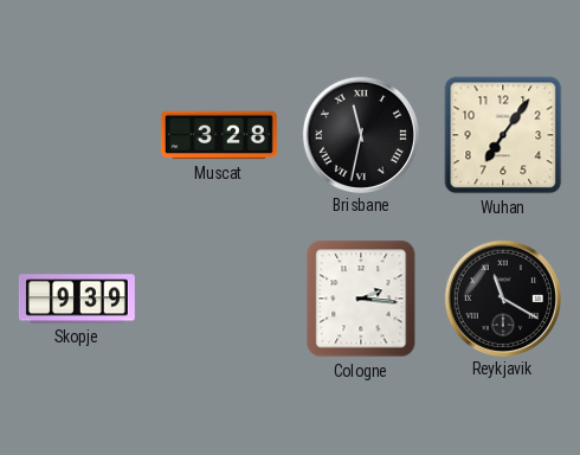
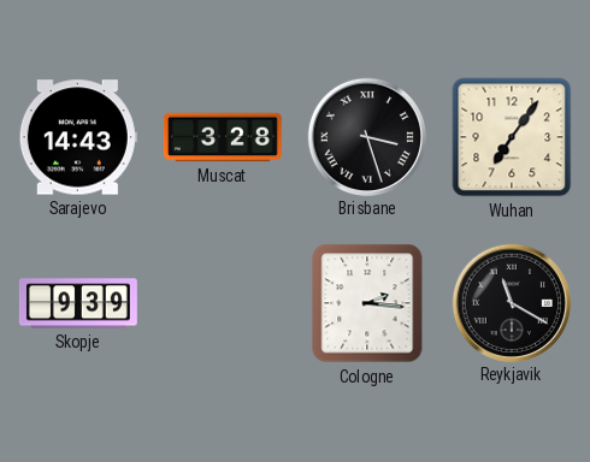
Sarajevo: none -> 14:43 (78, 137)
Brisbane: 11:32 -> 3:27 (366, 136)
